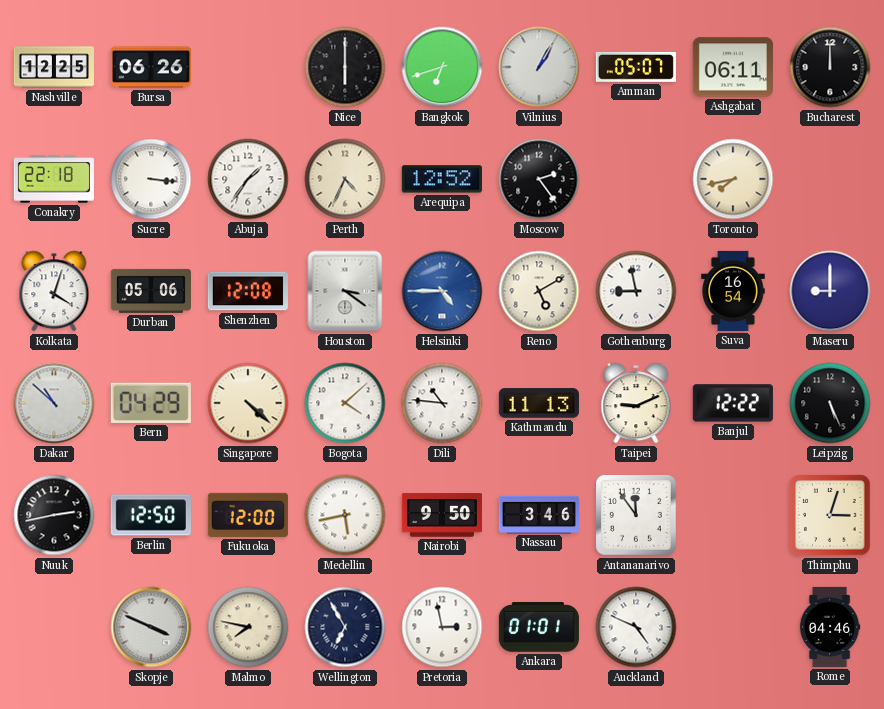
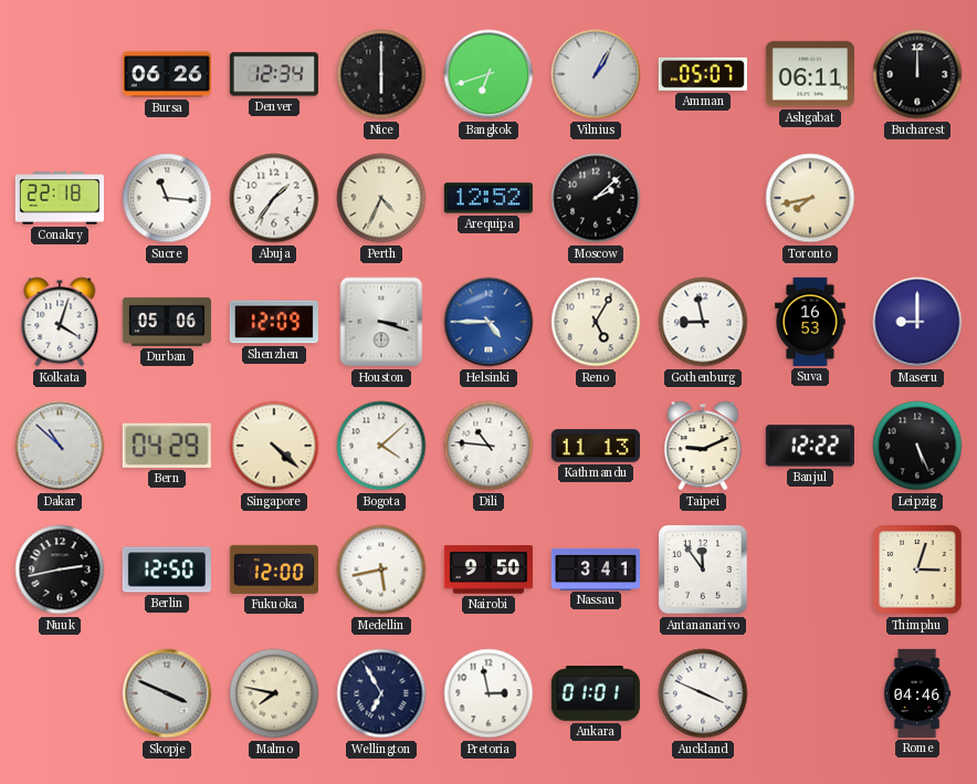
Nashville: 12:25 -> none (54, 67)
Denver: none -> 12:34 (274, 74)
Sucre: 3:16 -> 11:16 (167, 198)
Moscow: 2:24 -> 2:08 (596, 198)
Shenzhen: 12:08 -> 12:09 (274, 322)
Houston: 3:21 -> 3:18 (381, 322)
Reno: 5:10 -> 5:05 (596, 322)
Suva: 16:54 -> 16:53 (810, 322)
Nassau: 3:46 -> 3:41 (596, 568)
Auckland: 4:49 -> 3:49 (703, 693)
